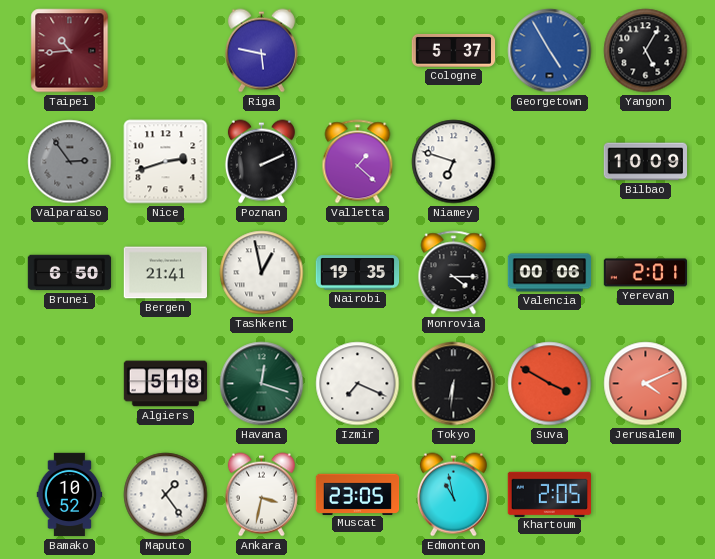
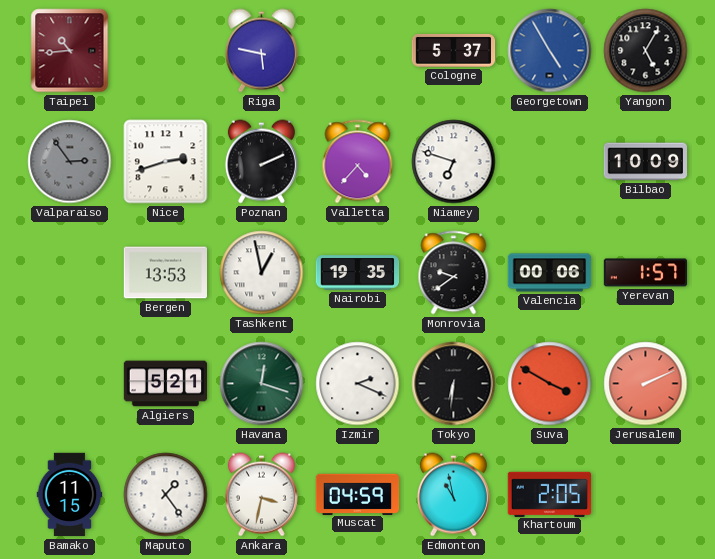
Valletta: 1:22 -> 4:37 (358, 162)
Brunei: 6:50 -> none (70, 273)
Bergen: 21:41 -> 13:53 (165, 273)
Monrovia: 4:15 -> 9:39 (454, 273)
Yerevan: 2:01 -> 1:57 (646, 273)
Algiers: 5:18 -> 5:21 (166, 384)
Izmir: 7:19 -> 2:19 (358, 384)
Jerusalem: 4:11 -> 2:11 (646, 384)
Bamako: 10:52 -> 11:15 (70, 495)
Muscat: 23:05 -> 04:59 (358, 494)
